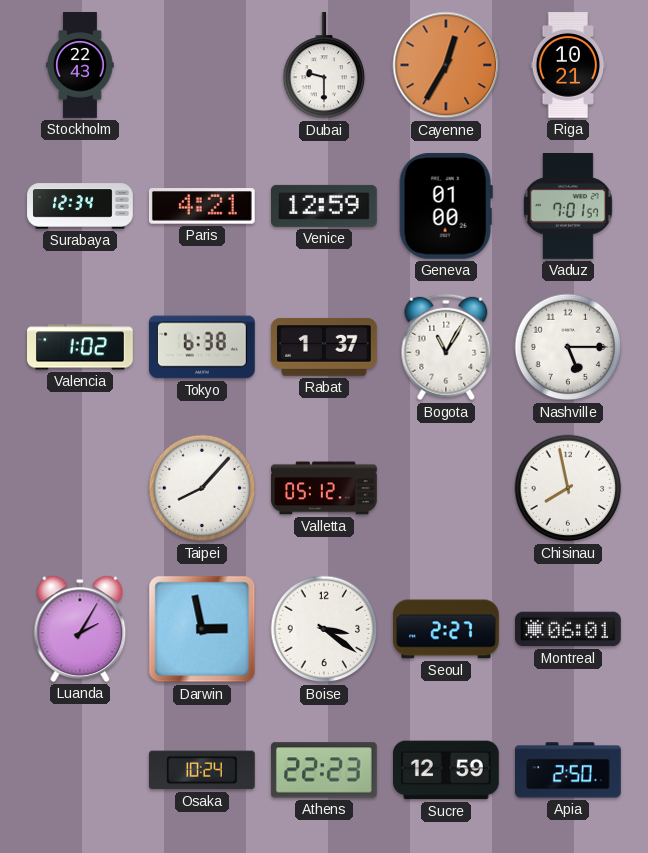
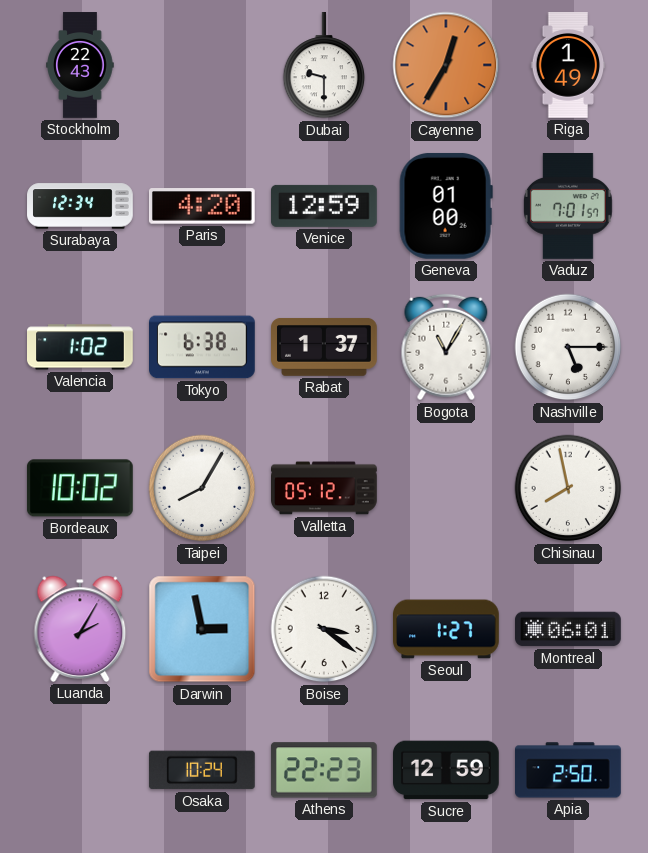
Riga: 10:21 -> 1:49 (568, 65)
Paris: 4:21 -> 4:20 (202, 206)
Bordeaux: none -> 10:02 (80, 488)
Taipei: 8:07 -> 8:05 (202, 488)
Seoul: 2:27 -> 1:27 (447, 629)
